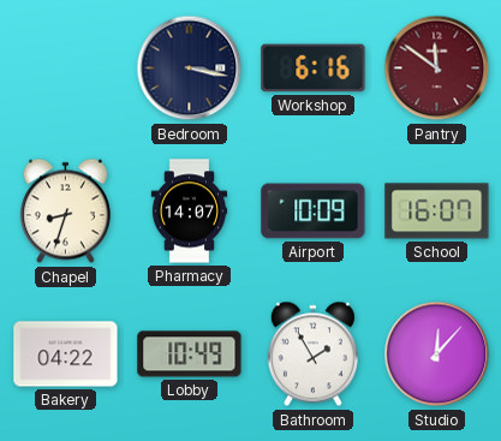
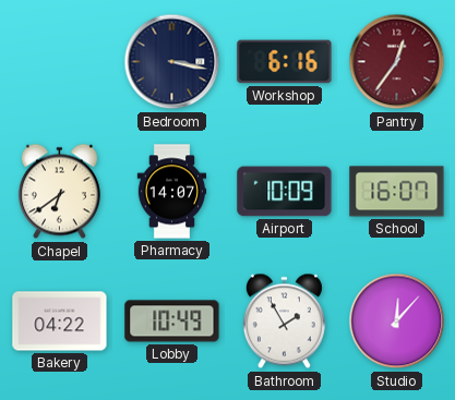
Pantry: 11:51 -> 12:36 (397, 62)
Chapel: 8:33 -> 6:39 (59, 192)
